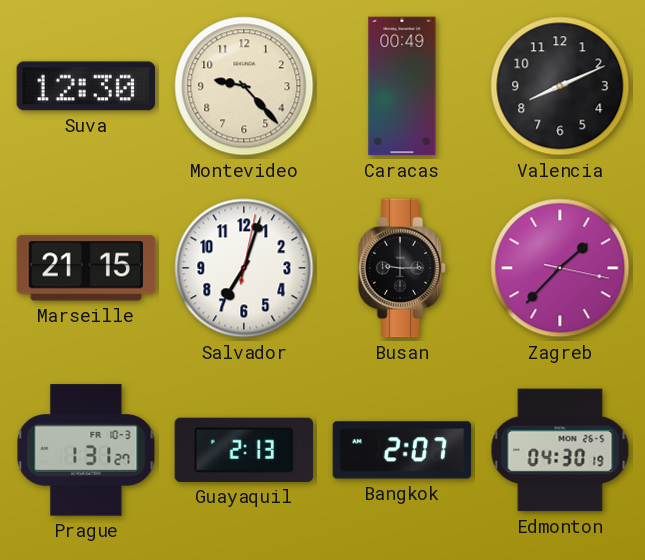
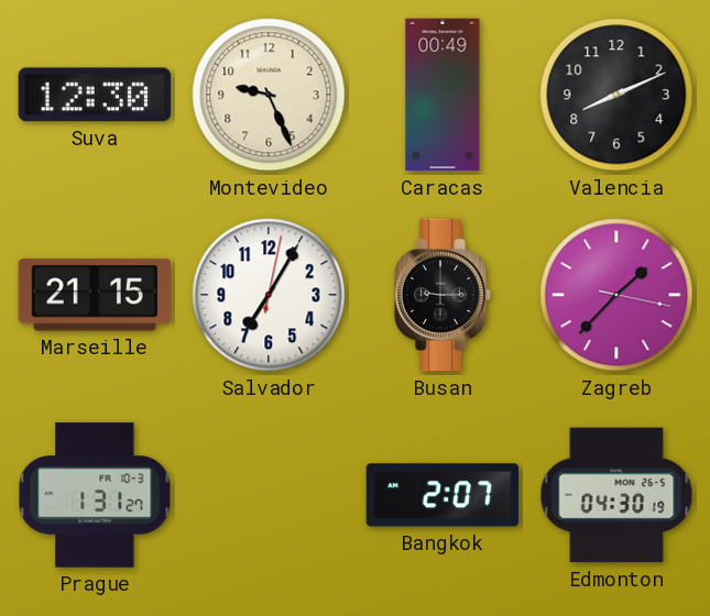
Montevideo: 9:23 -> 9:26 (269, 95)
Salvador: 7:03 -> 7:05 (269, 295)
Guayaquil: 2:13 -> none (244, 450)
